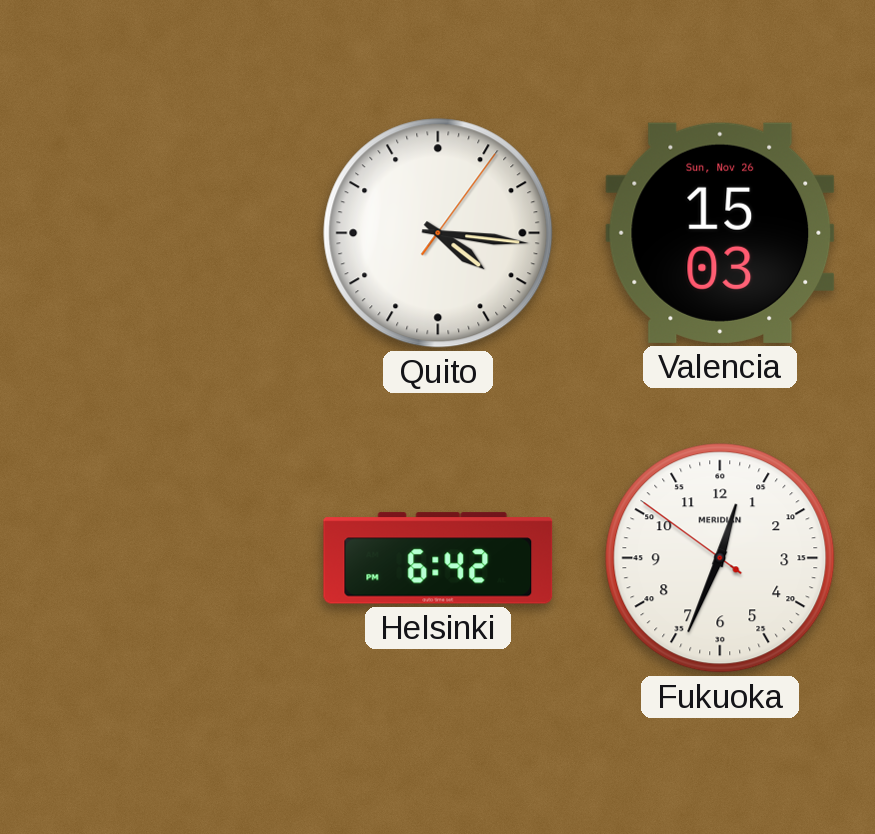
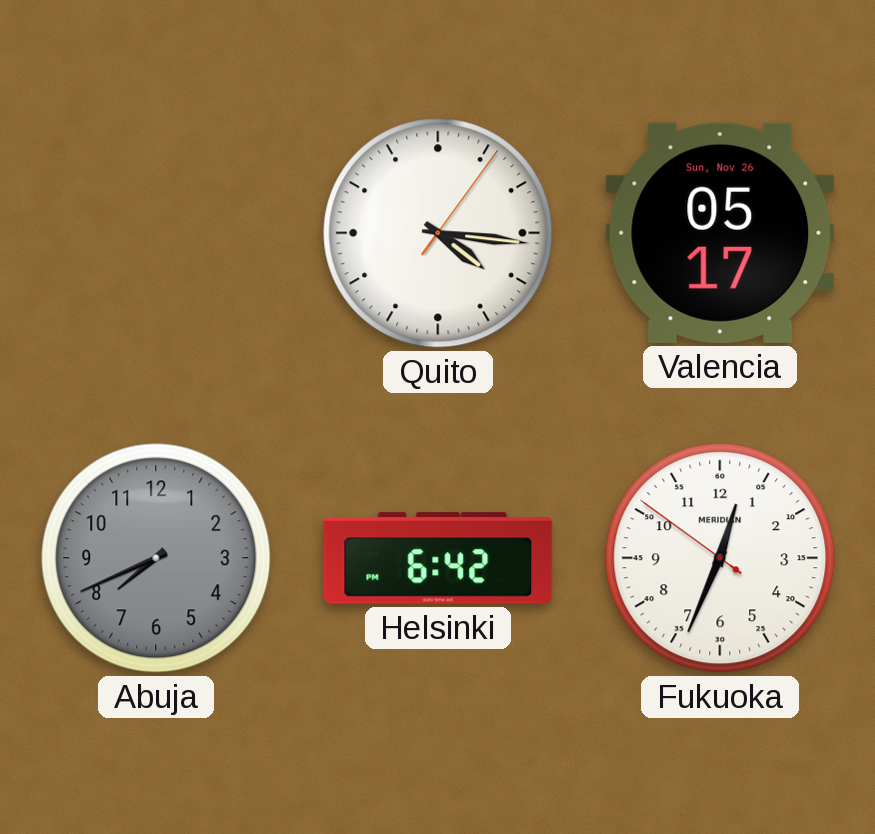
Valencia: 15:03 -> 05:17 (720, 233)
Abuja: none -> 7:41 (156, 558)
